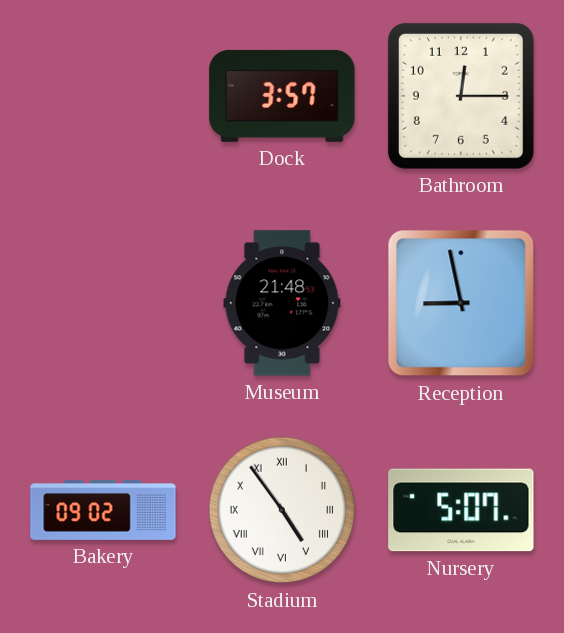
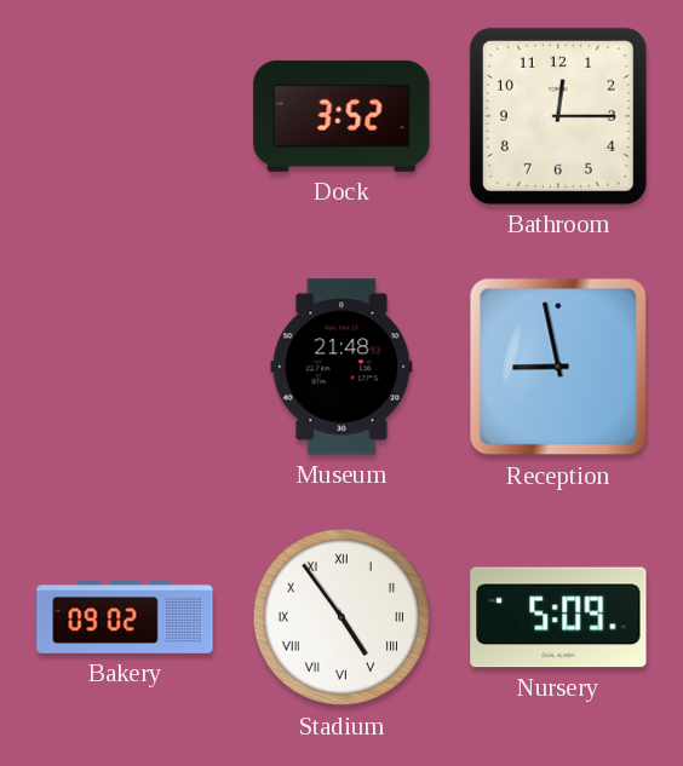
Dock: 3:57 -> 3:52 (342, 116)
Nursery: 5:07 -> 5:09 (558, 617)
